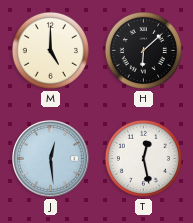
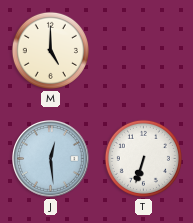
H: 6:08 -> none (143, 50)
T: 12:28 -> 6:33 (143, 158)
